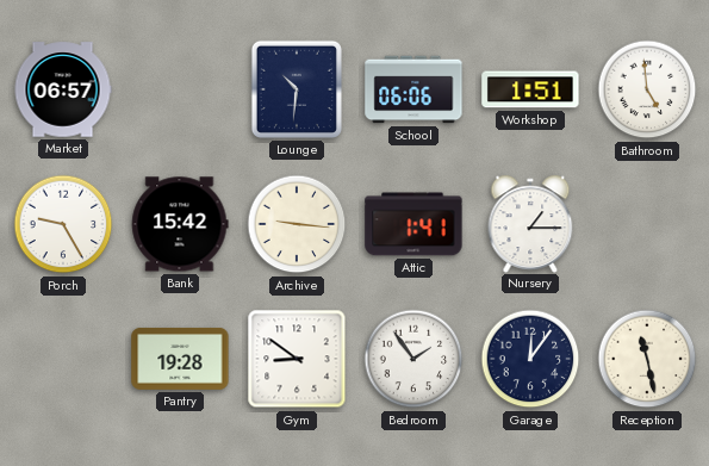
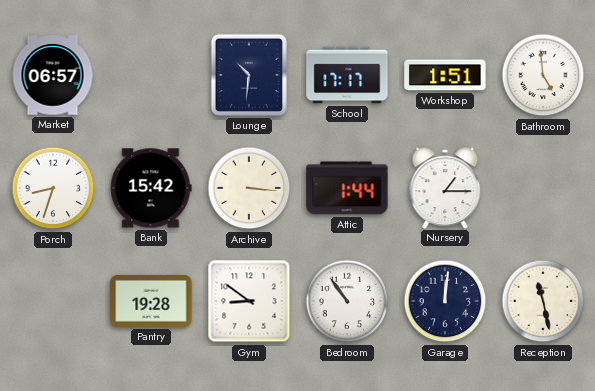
School: 06:06 -> 17:17 (347, 75)
Porch: 9:25 -> 8:33 (53, 188)
Archive: 9:16 -> 3:16 (249, 188)
Attic: 1:41 -> 1:44 (347, 188)
Bedroom: 1:54 -> 10:54 (347, 301)
Garage: 12:06 -> 12:01 (445, 301)
